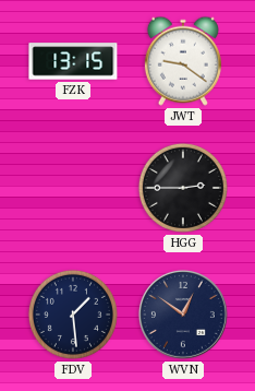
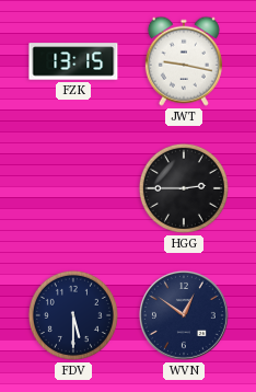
JWT: 9:21 -> 9:17 (184, 61)
FDV: 1:29 -> 5:30 (73, 315)
